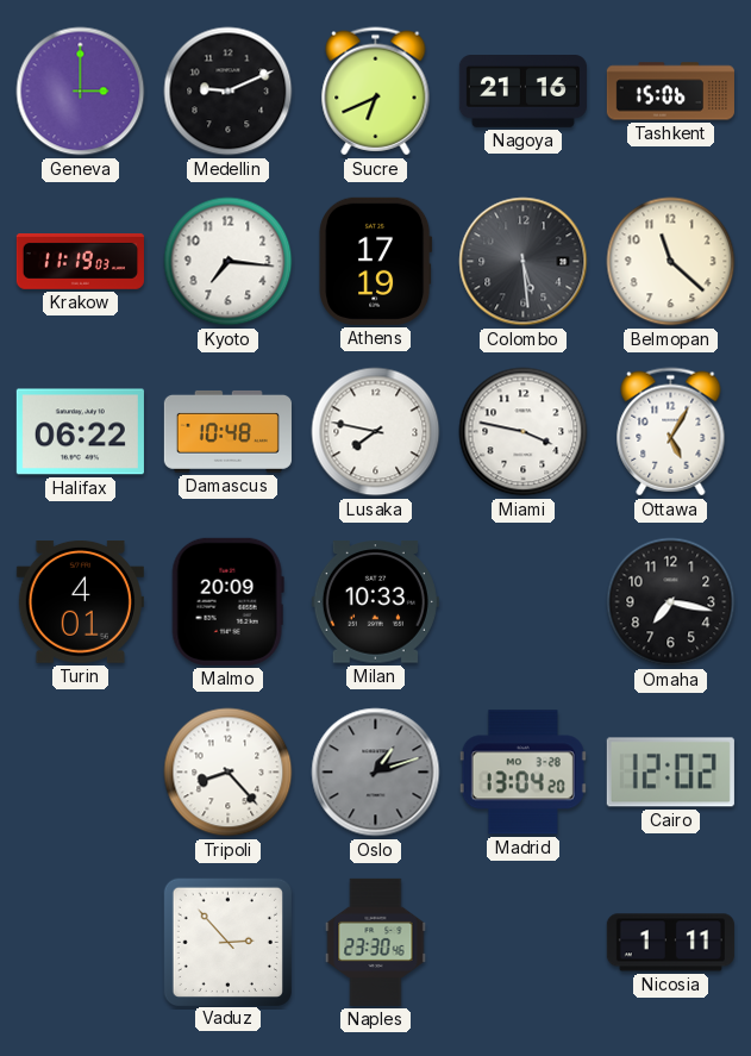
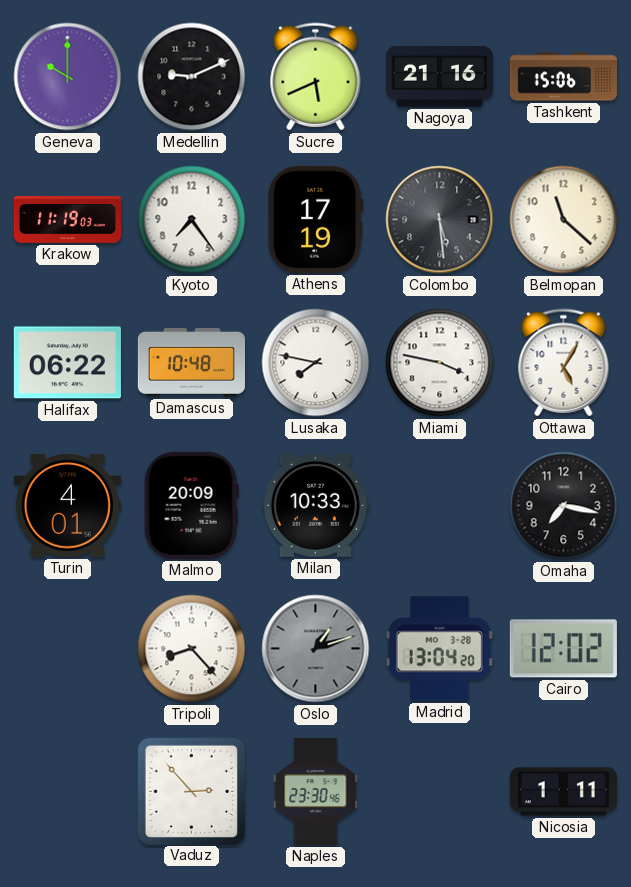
Geneva: 3:00 -> 10:00 (68, 77)
Sucre: 6:41 -> 5:41 (316, 77)
Kyoto: 7:16 -> 7:24 (192, 220)
